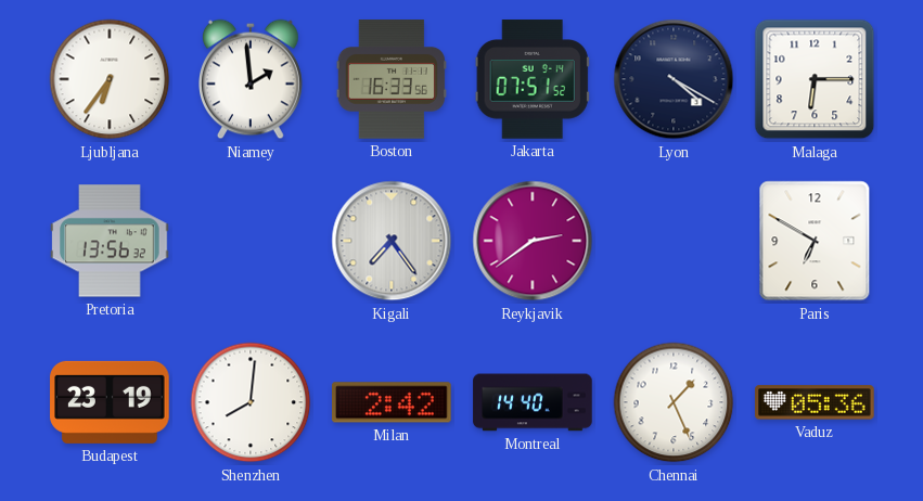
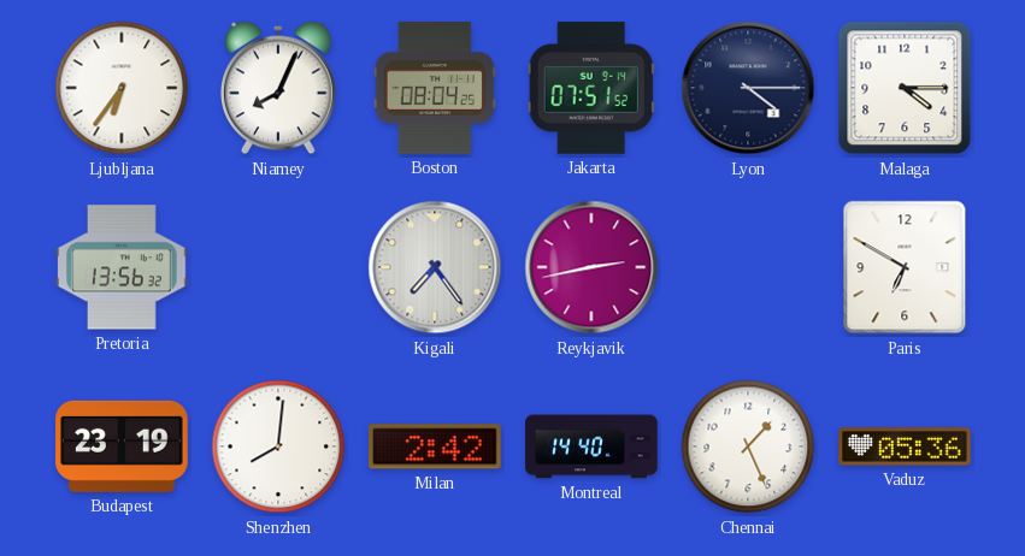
Niamey: 1:59 -> 8:04 (279, 88)
Boston: 16:33 -> 08:04 (435, 88)
Lyon: 4:20 -> 4:15 (748, 88)
Malaga: 6:15 -> 4:15 (905, 88)
Reykjavik: 2:39 -> 2:43 (591, 267)
